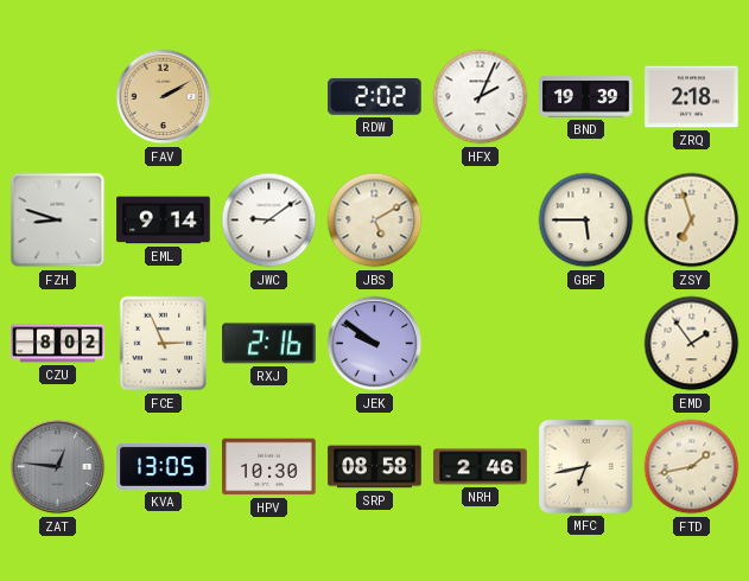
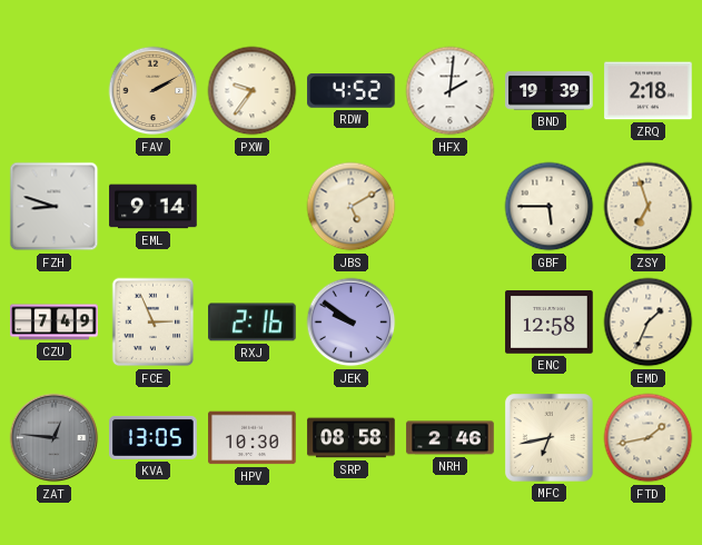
PXW: none -> 9:36 (253, 91)
RDW: 2:02 -> 4:52 (352, 90)
HFX: 2:04 -> 2:01 (451, 91)
JWC: 9:09 -> none (269, 221)
CZU: 8:02 -> 7:49 (55, 323)
ENC: none -> 12:58 (550, 323)
EMD: 1:54 -> 1:34 (649, 323)
